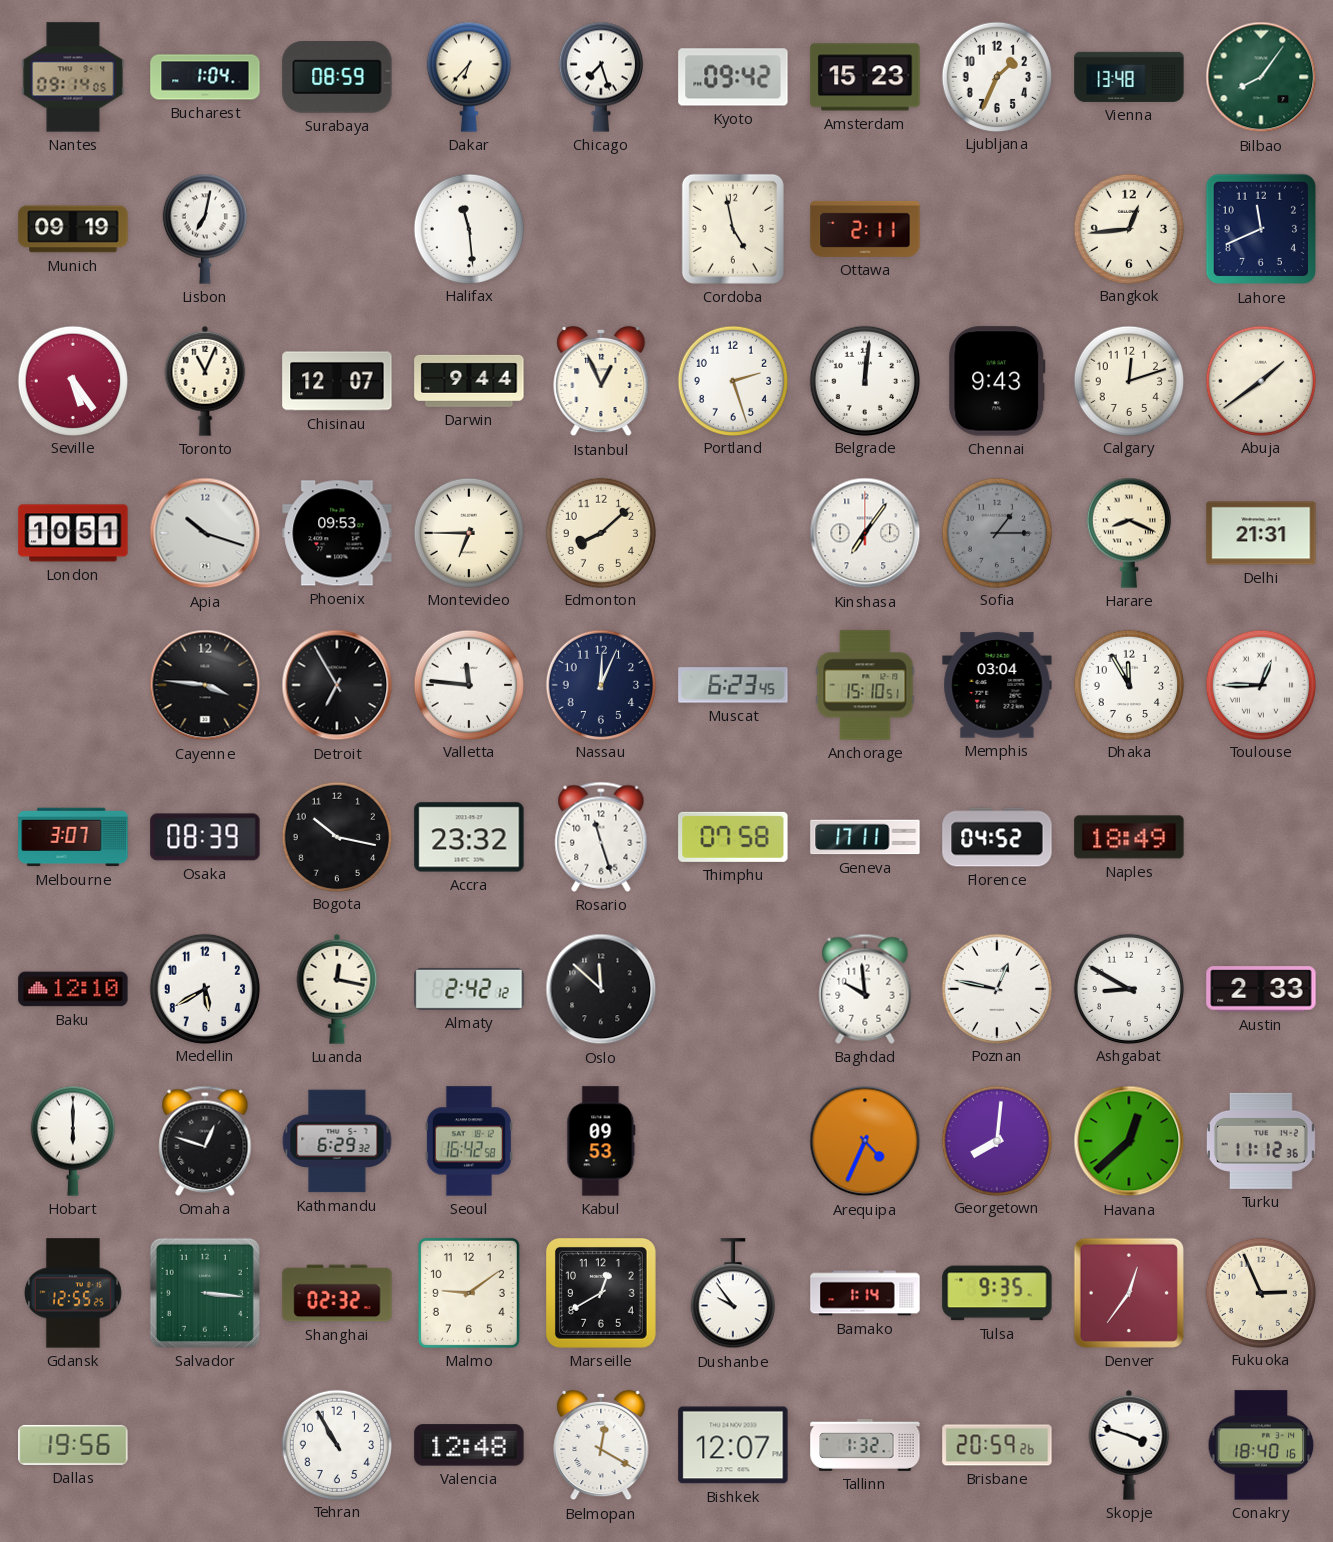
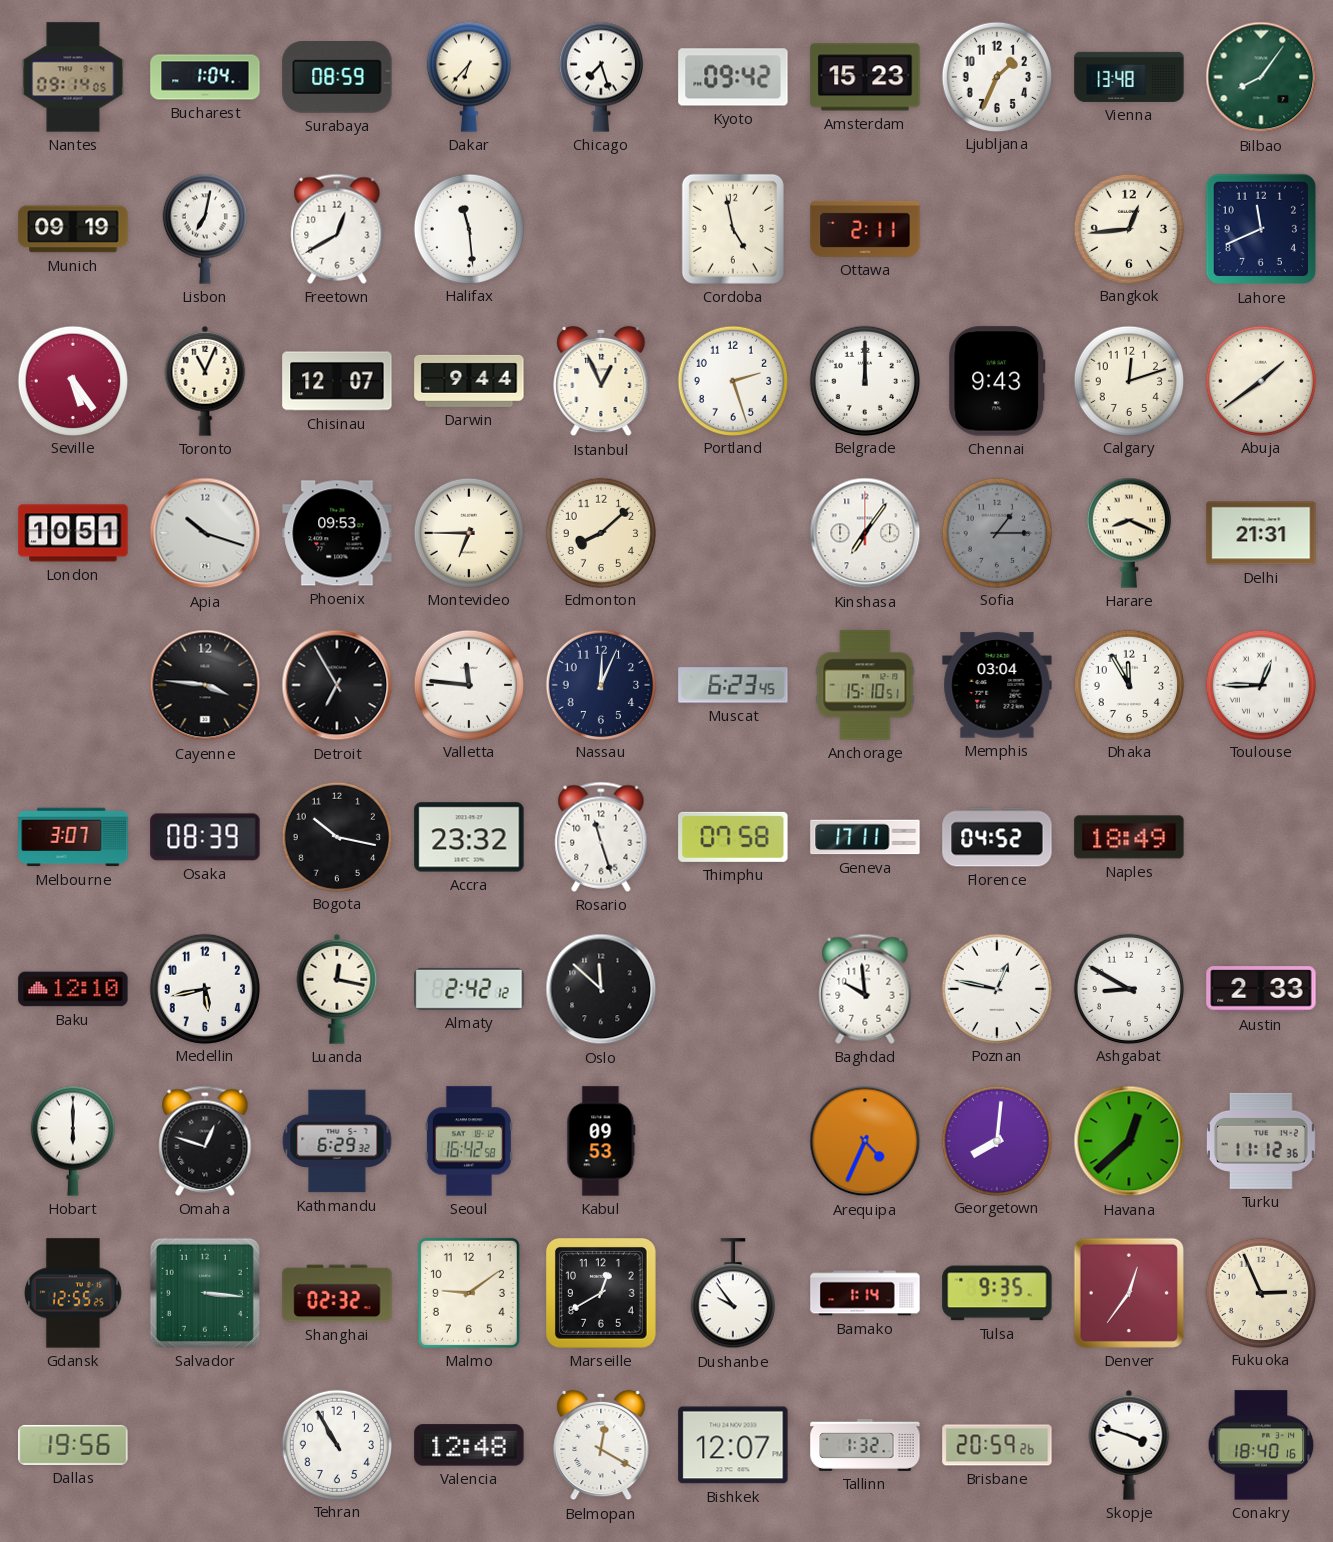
Freetown: none -> 12:40 (337, 229)
Belgrade: 12:01 -> 12:00 (864, 380)
Medellin: 5:40 -> 5:43 (204, 988)
